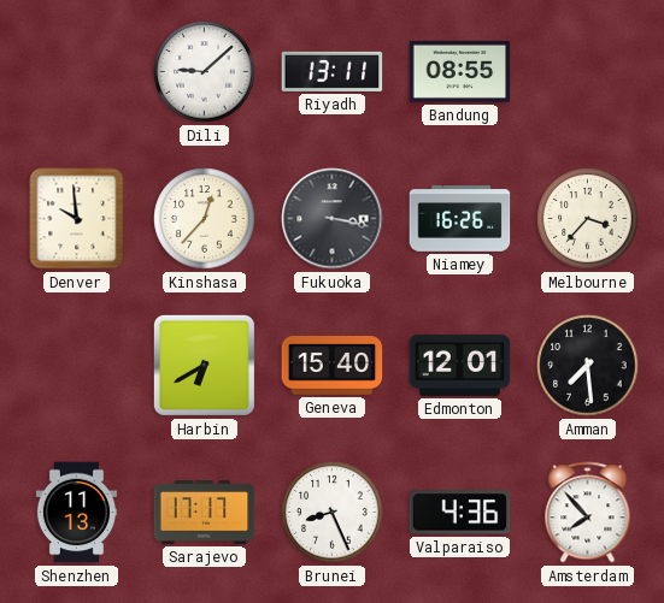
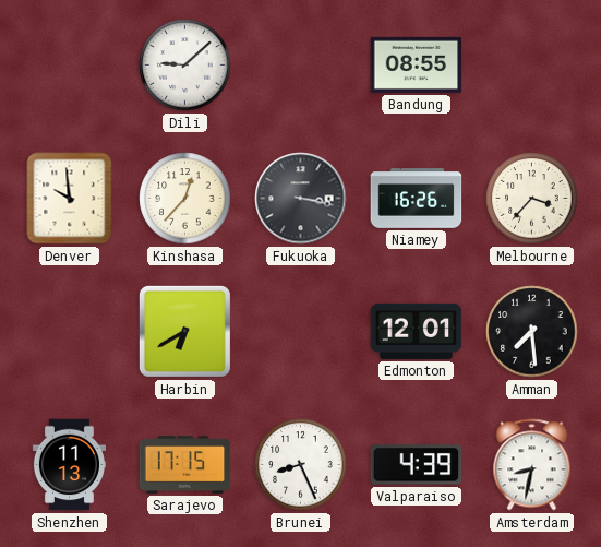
Riyadh: 13:11 -> none (333, 71)
Geneva: 15:40 -> none (333, 366)
Sarajevo: 17:17 -> 17:15 (185, 465)
Valparaiso: 4:36 -> 4:39 (417, 465)
Amsterdam: 7:53 -> 8:32 (532, 465)
